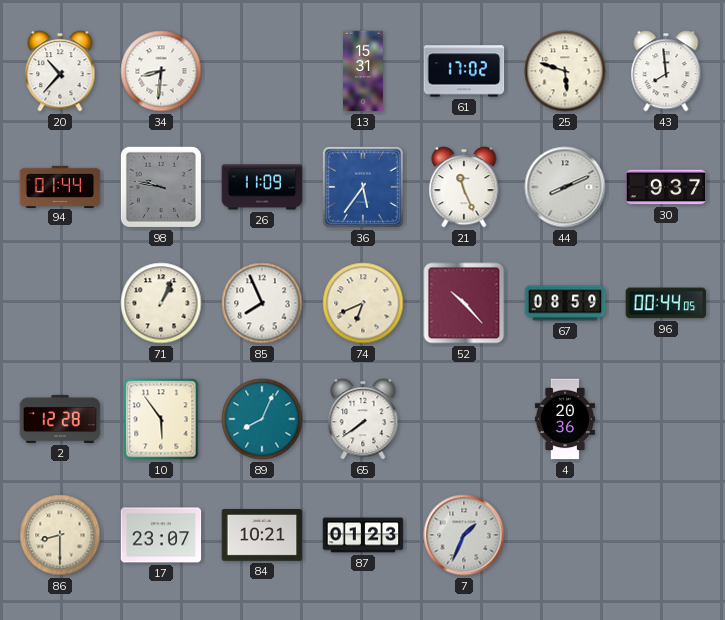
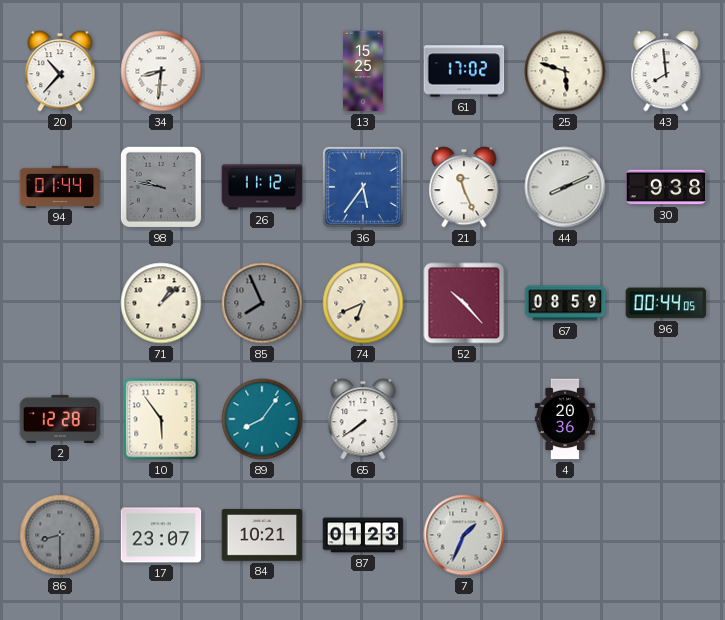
13: 15:31 -> 15:25 (363, 71)
26: 11:09 -> 11:12 (262, 187)
30: 9:37 -> 9:38 (666, 187)
71: 1:04 -> 1:08 (161, 303)
85 dial: white -> grey (262, 303)
89: 8:04 -> 8:06 (262, 419)
86 dial: cream -> grey (60, 535)
